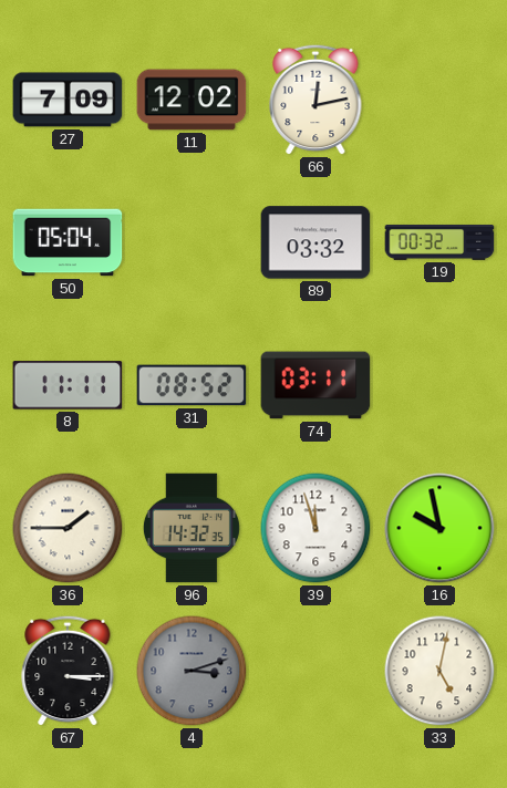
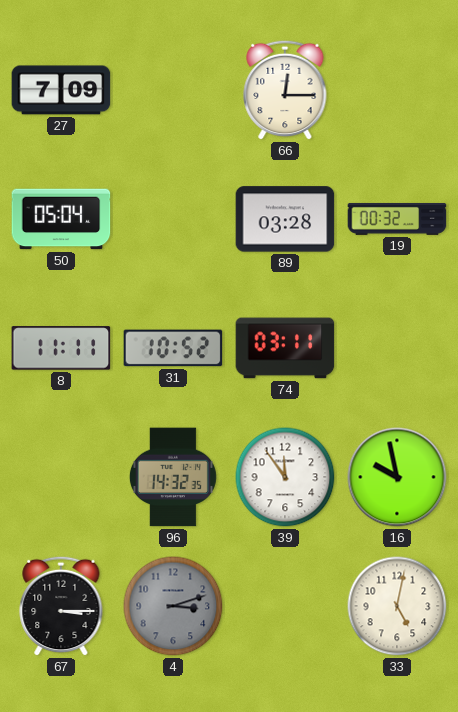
11: 12:02 -> none (192, 100)
66: 12:13 -> 12:15 (285, 90)
89: 03:32 -> 03:28 (285, 219)
31: 08:52 -> 10:52 (173, 348)
36: 1:45 -> none (68, 528)
39: 11:57 -> 11:54 (285, 477)
